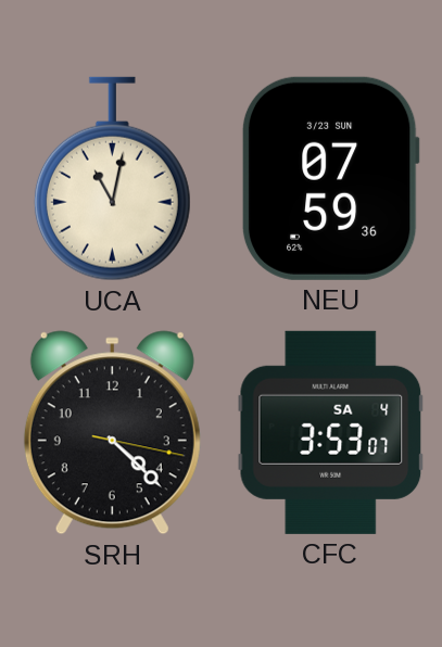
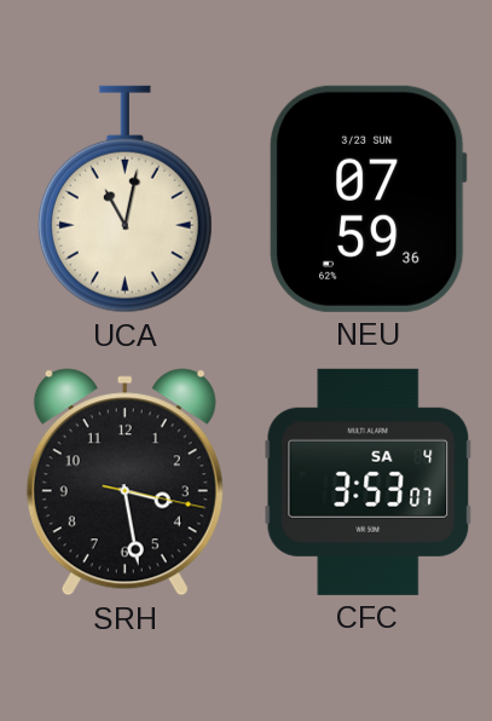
SRH: 4:22 -> 3:28 (125, 483)
